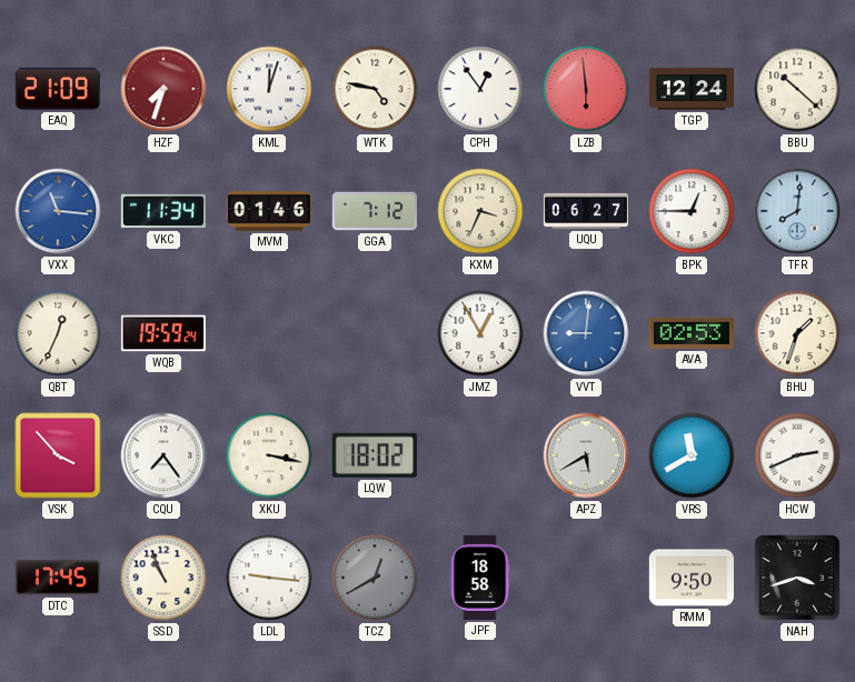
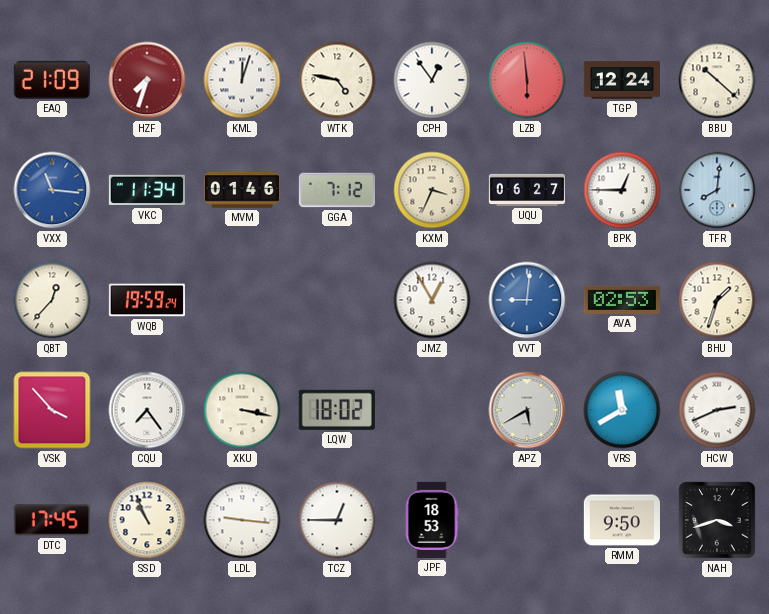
QBT: 12:34 -> 12:37 (52, 300)
TCZ: 12:40 -> 12:45 (337, 520)
TCZ dial: grey -> white (337, 520)
JPF: 18:58 -> 18:53 (432, 520)
